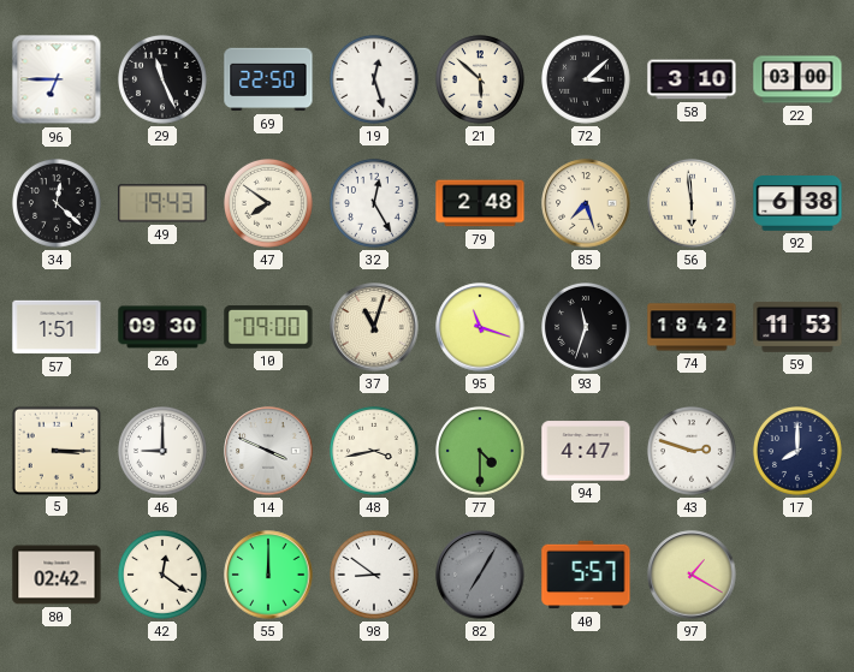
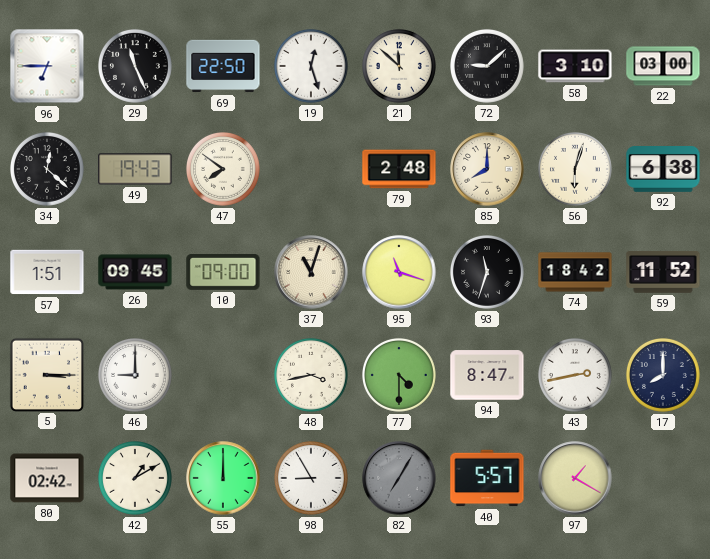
21: 5:52 -> 11:52 (400, 67)
72: 3:08 -> 9:08 (488, 67)
32: 12:25 -> none (375, 204)
85: 7:27 -> 8:00 (487, 169)
56: 5:59 -> 6:03 (576, 170)
26: 09:30 -> 09:45 (135, 272)
59: 11:53 -> 11:52 (663, 273)
14: 3:49 -> none (268, 451)
94: 4:47 -> 8:47 (487, 375)
43: 2:48 -> 2:43 (576, 376)
42: 12:21 -> 1:10 (136, 479)
98: 8:51 -> 8:55 (312, 479)
